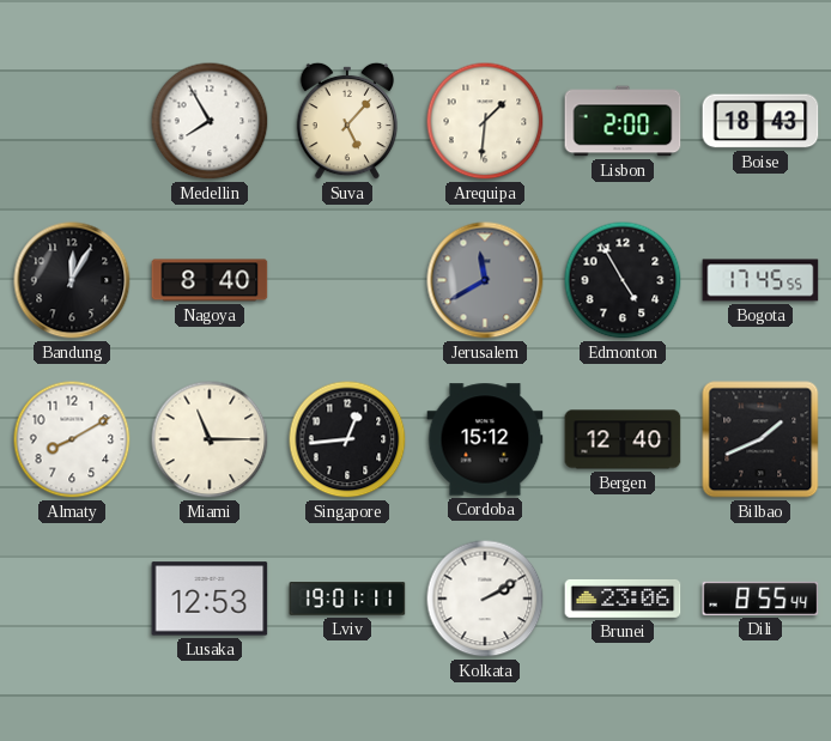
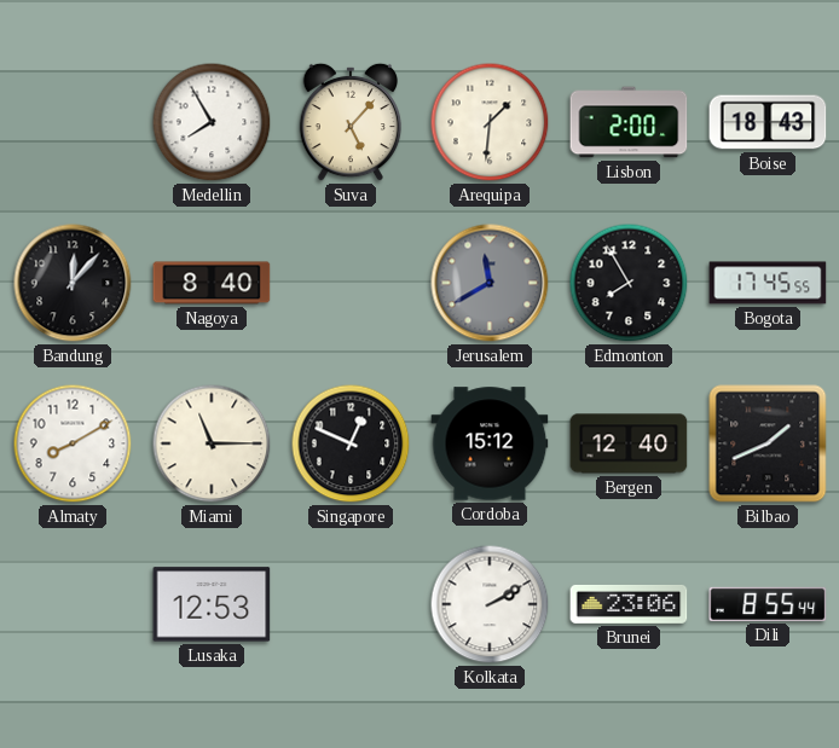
Bandung: 12:05 -> 12:07 (73, 283)
Edmonton: 4:55 -> 7:55 (629, 283)
Singapore: 12:44 -> 12:49 (351, 443)
Lviv: 19:01 -> none (347, 599)
